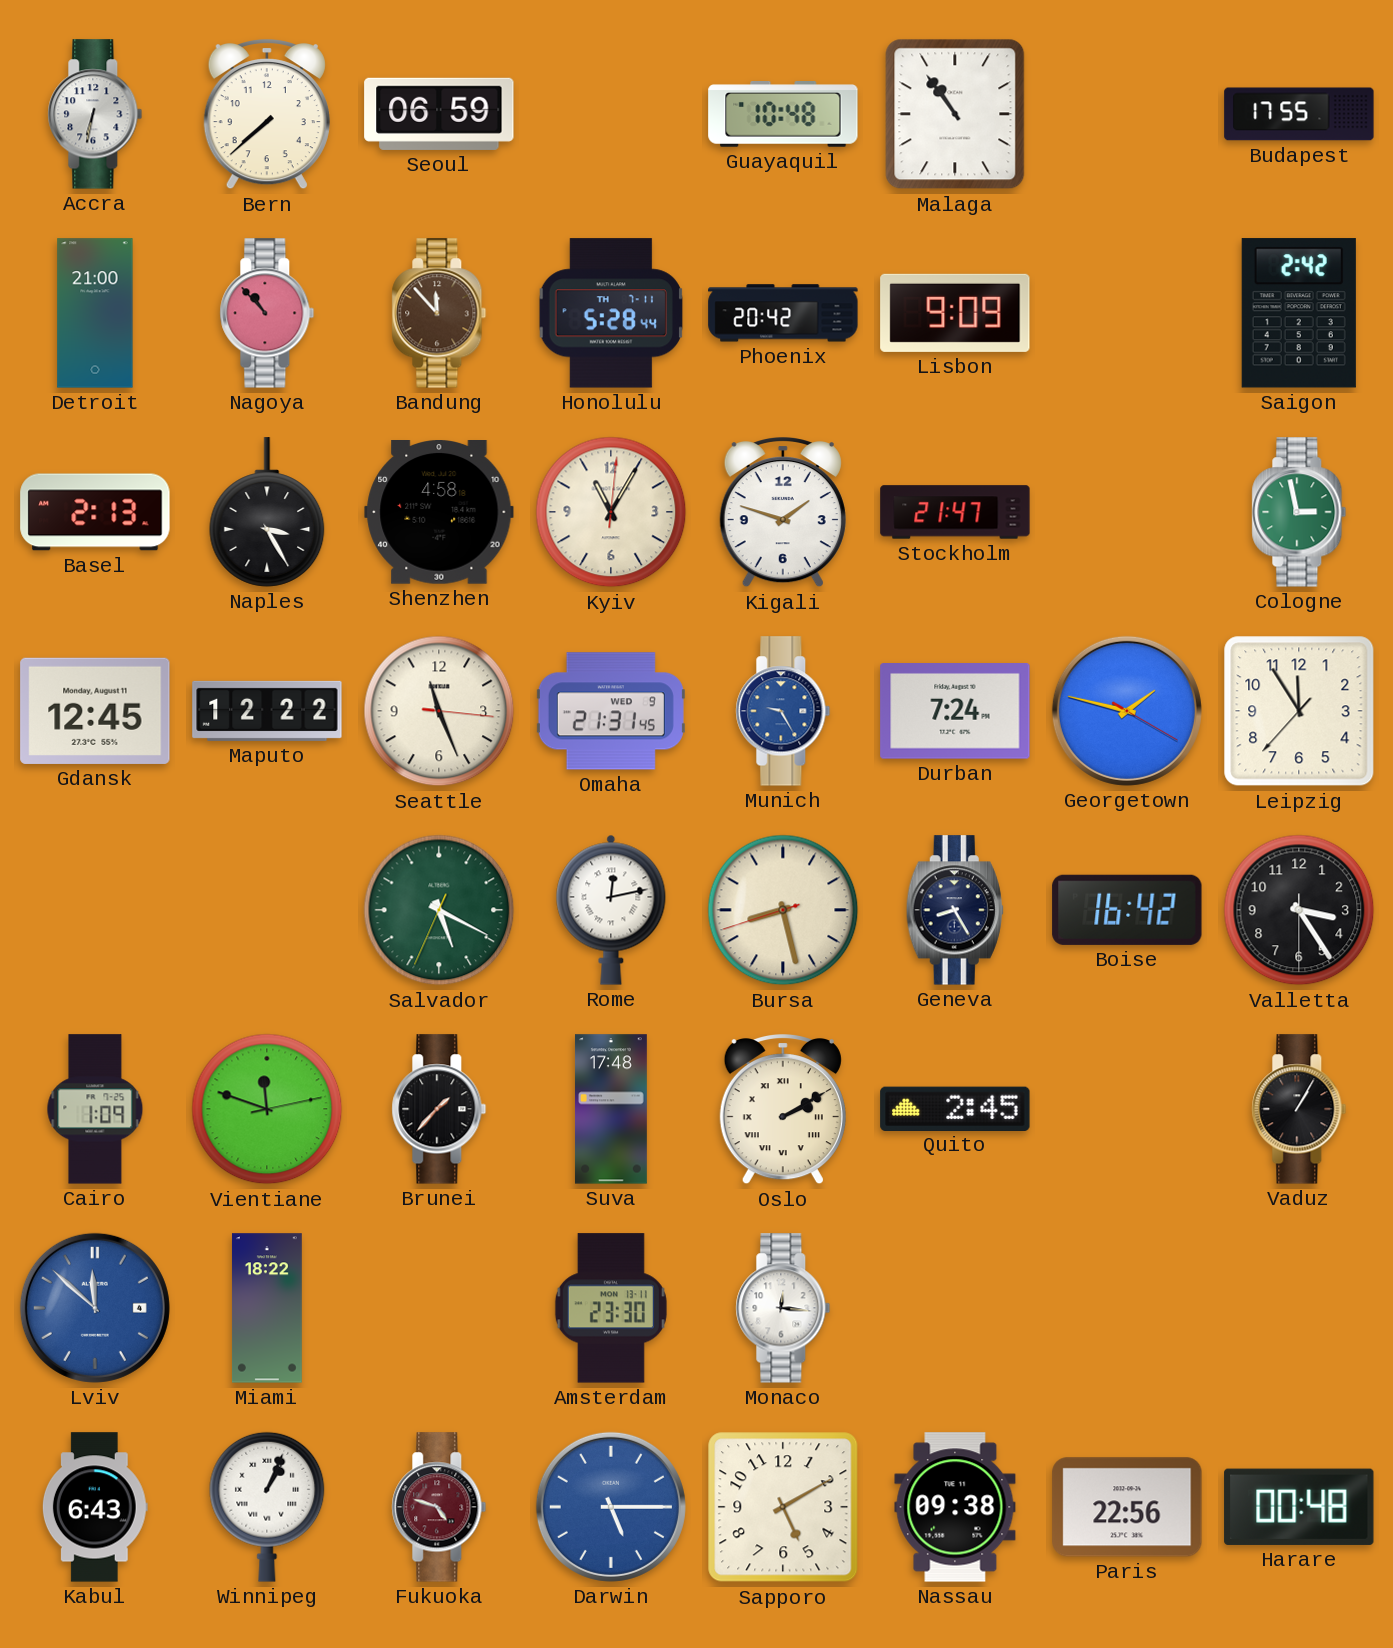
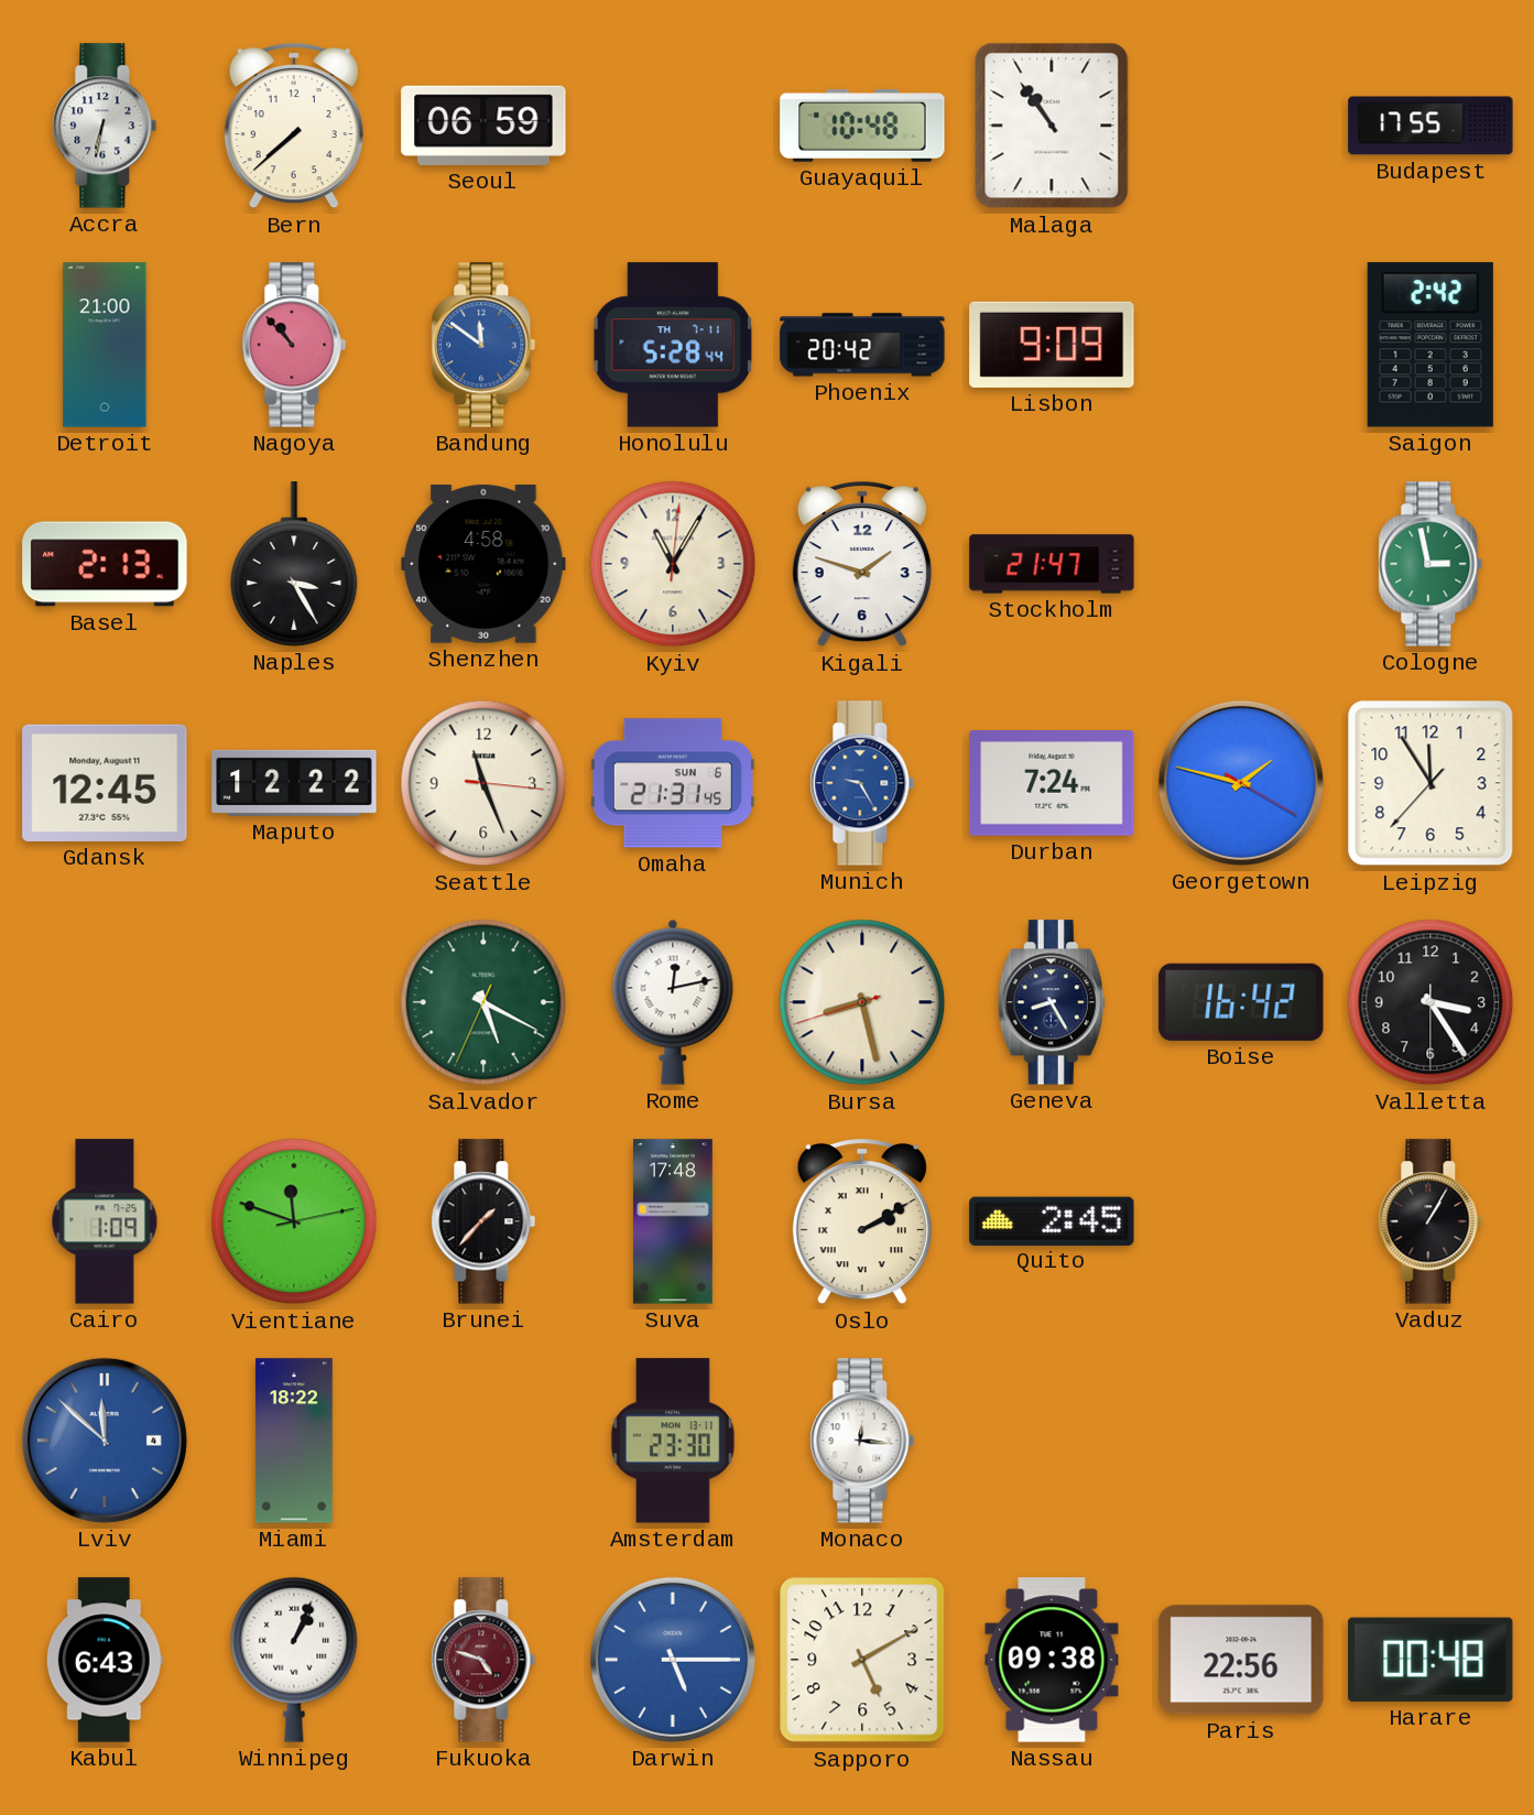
Bandung: 11:53 -> 11:51 (483, 345)
Bandung dial: brown -> blue (483, 345)
Omaha date: WED 9 -> SUN 6 (673, 783)
